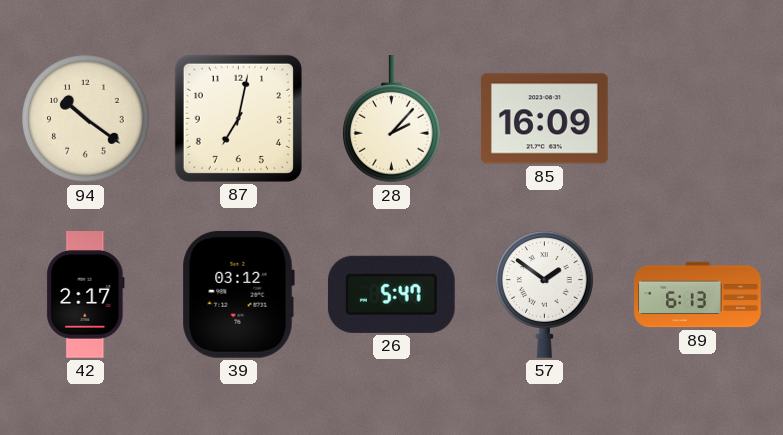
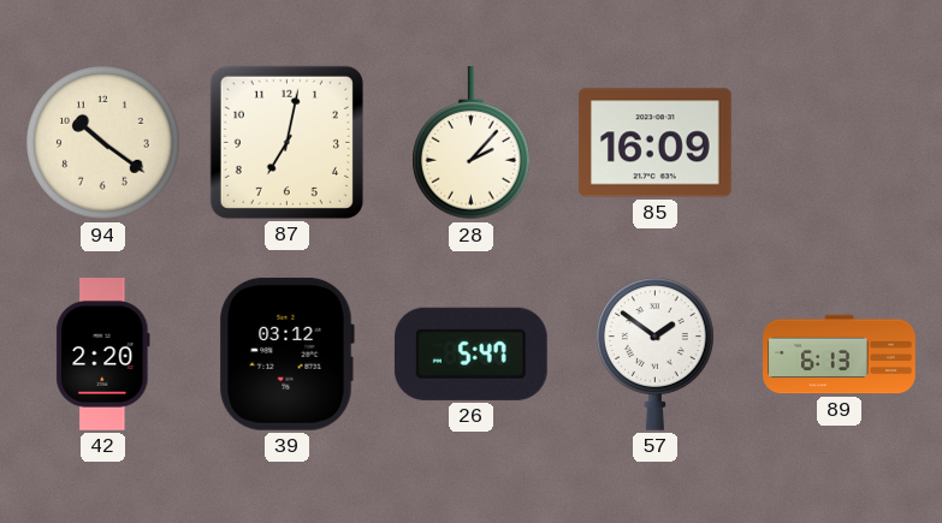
42: 2:17 -> 2:20 (103, 355)
